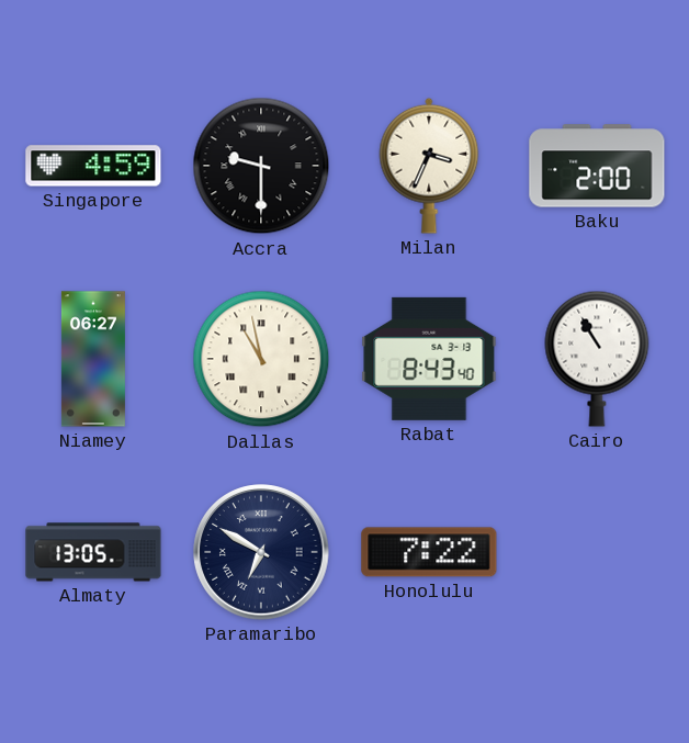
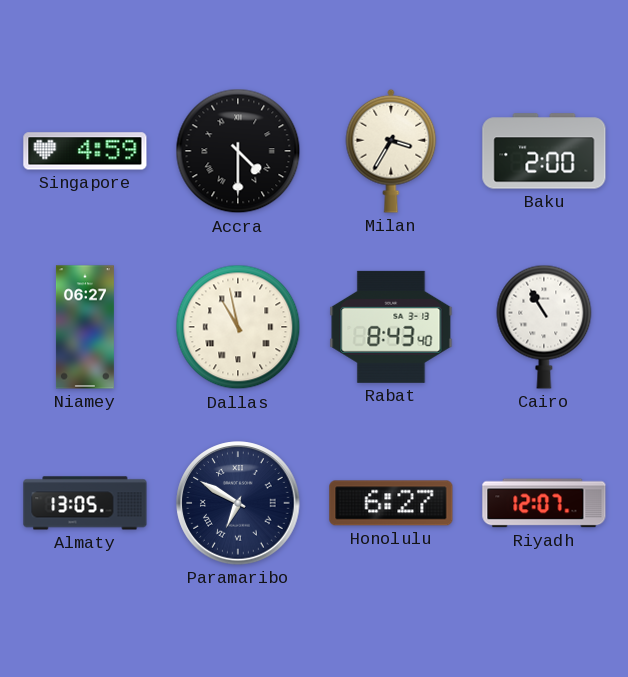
Accra: 9:30 -> 4:30 (238, 151)
Milan: 3:34 -> 3:35 (391, 151)
Honolulu: 7:22 -> 6:27 (391, 503)
Riyadh: none -> 12:07 (544, 503)
